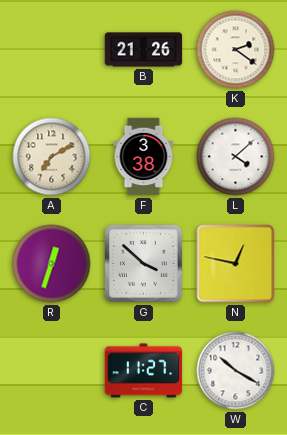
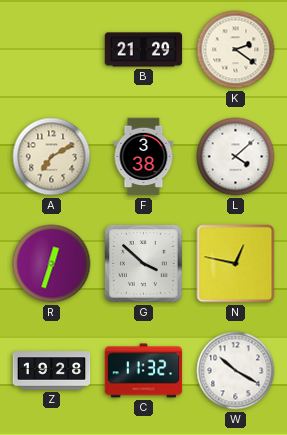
B: 21:26 -> 21:29 (144, 50)
Z: none -> 19:28 (52, 371)
C: 11:27 -> 11:32 (144, 371)
